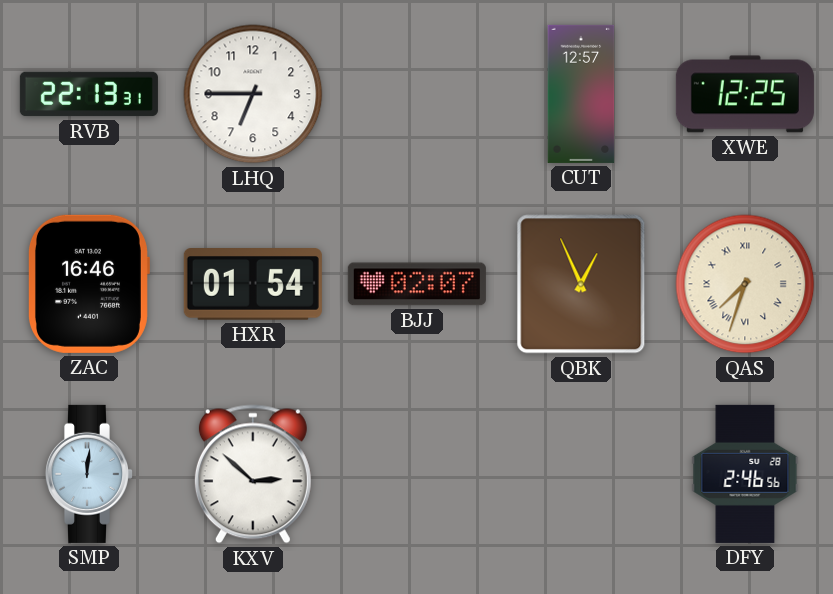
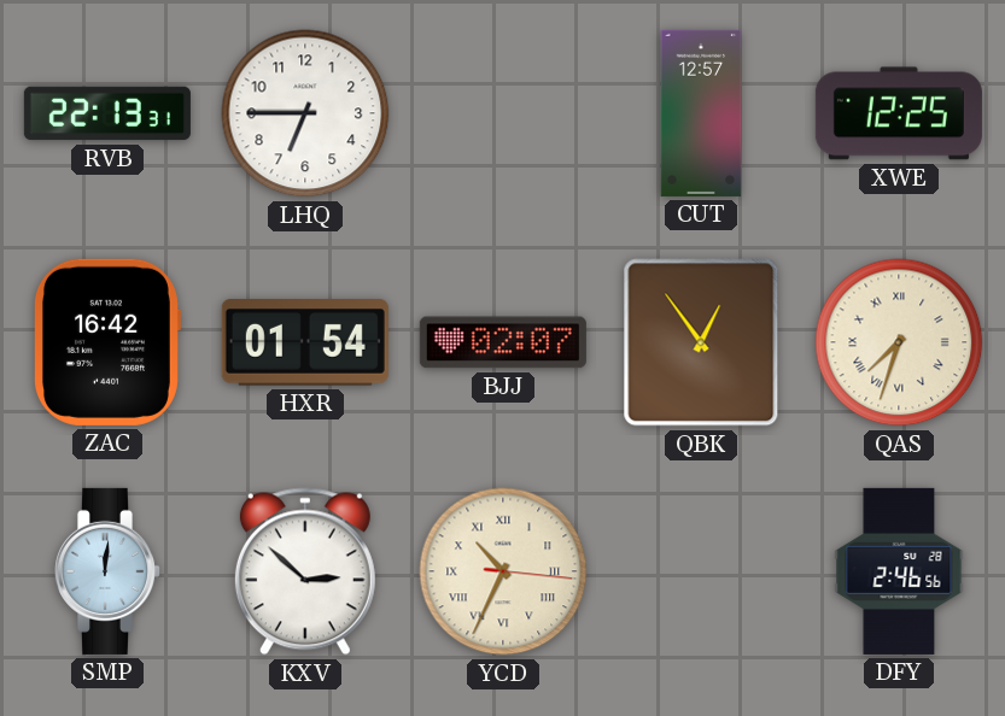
ZAC: 16:46 -> 16:42 (106, 342)
QBK: 12:56 -> 12:54 (701, 342)
YCD: none -> 10:34 (503, 571)
